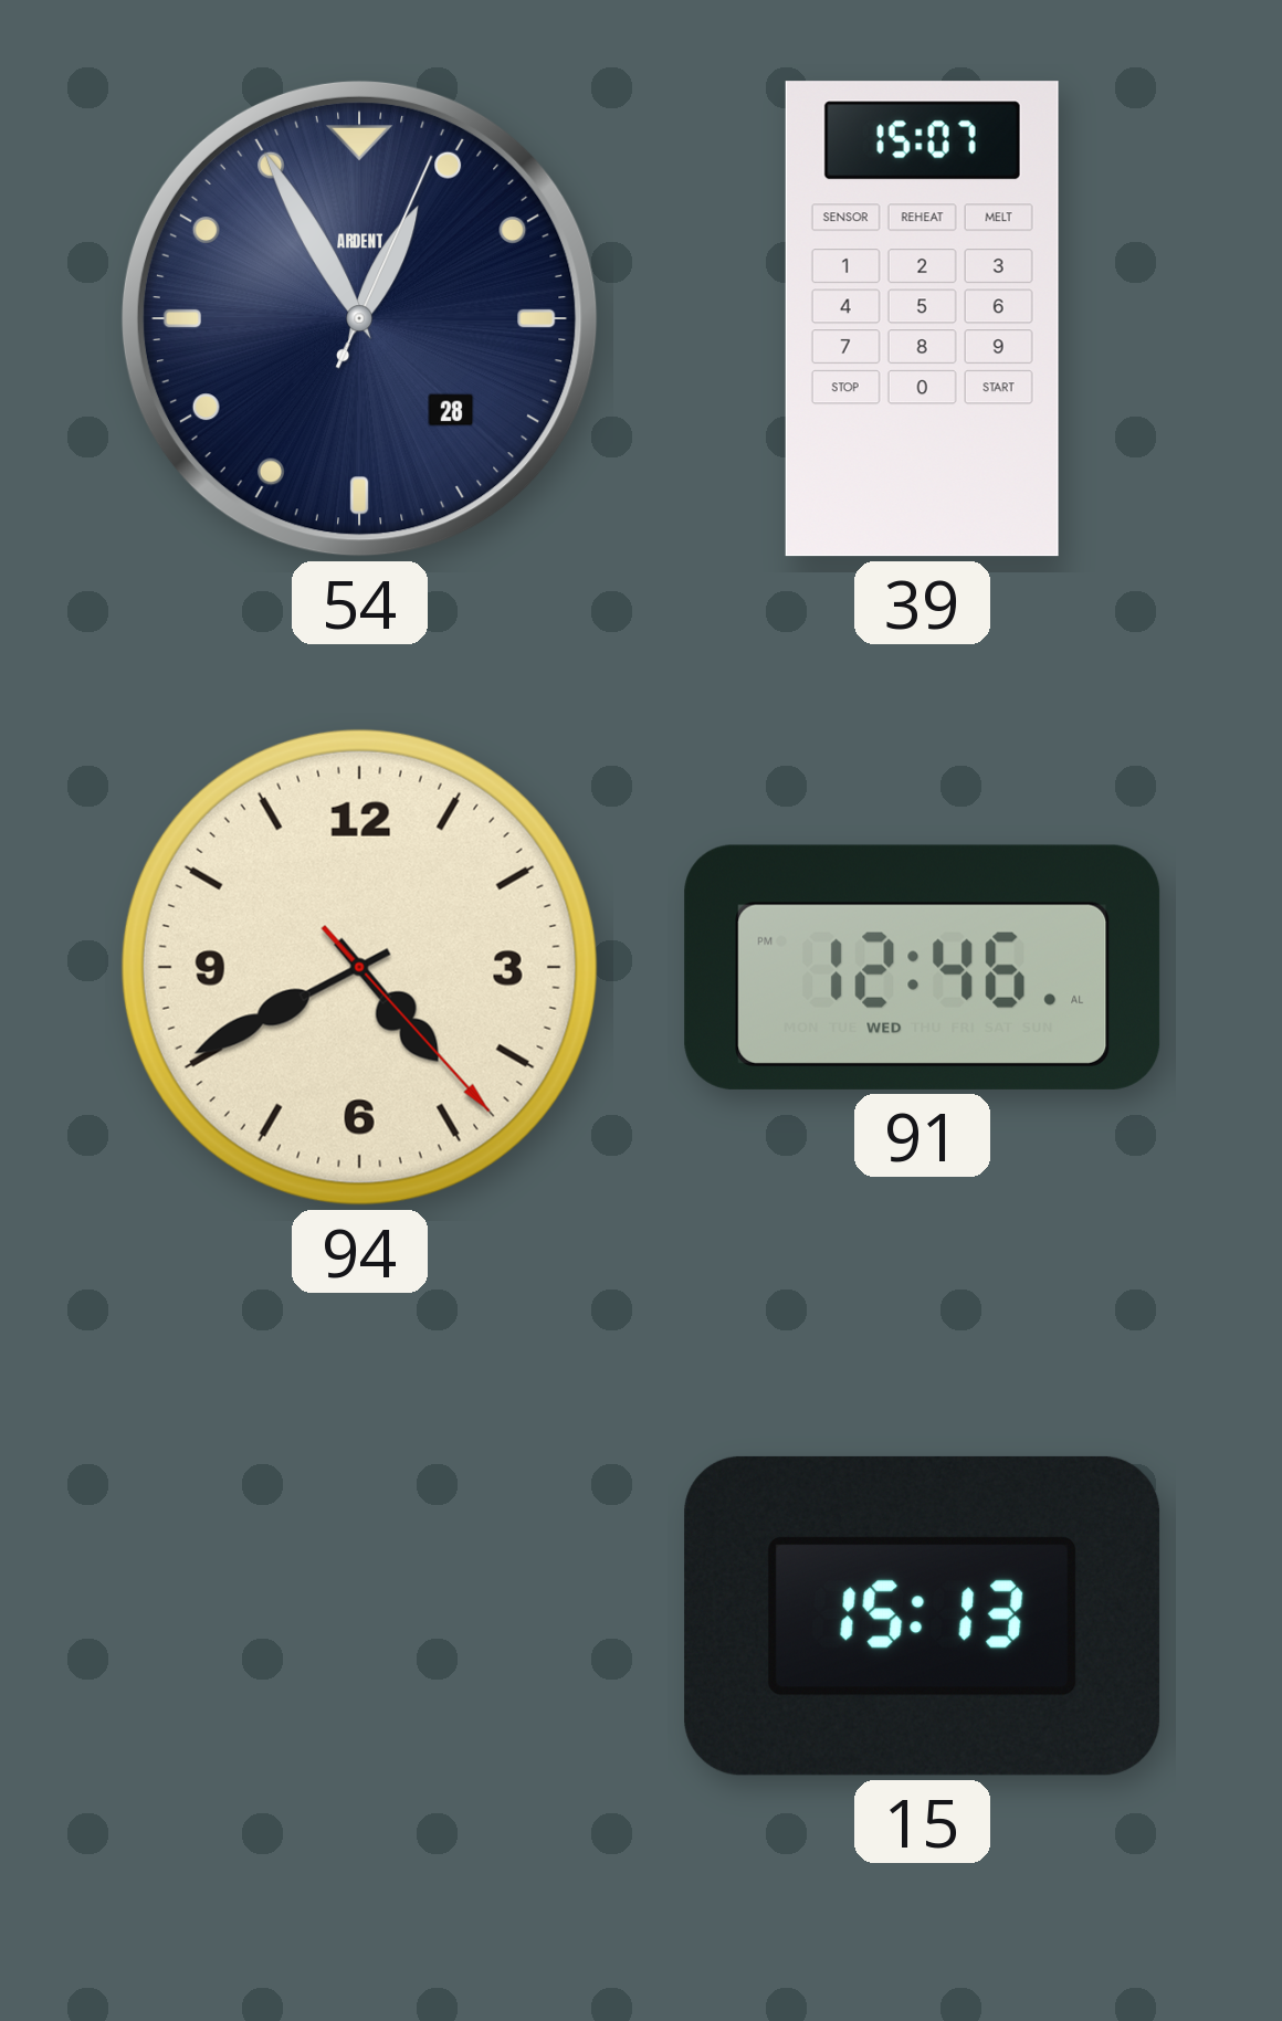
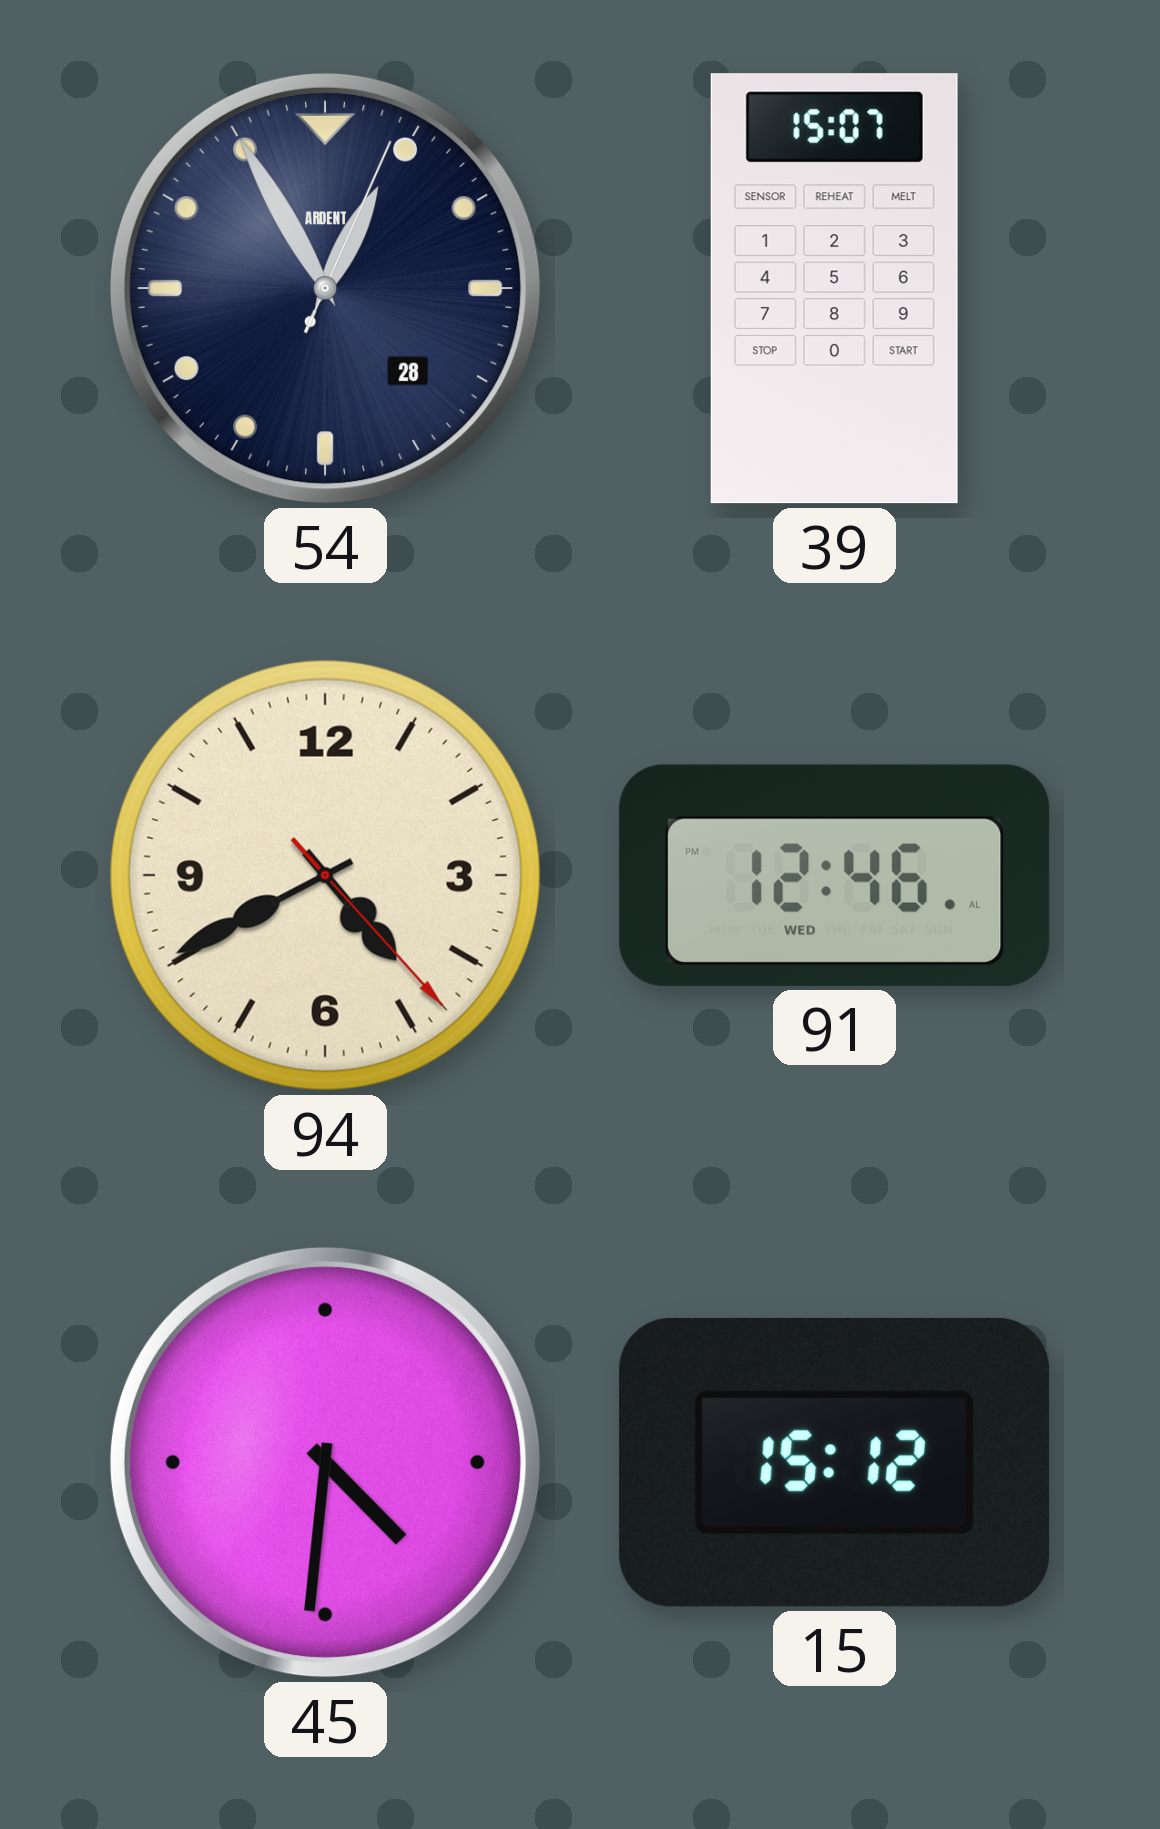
45: none -> 4:31 (325, 1462)
15: 15:13 -> 15:12 (835, 1462)
